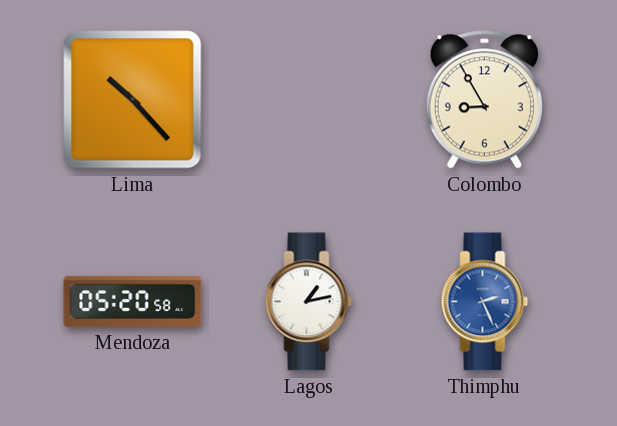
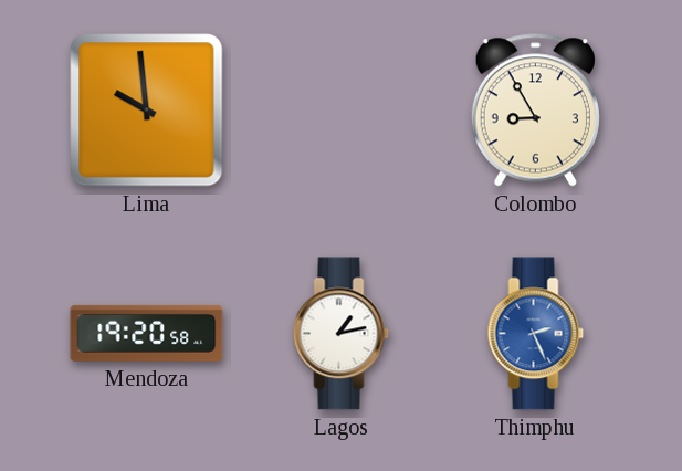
Lima: 10:23 -> 9:59 (147, 111)
Mendoza: 05:20 -> 19:20 (147, 333)
